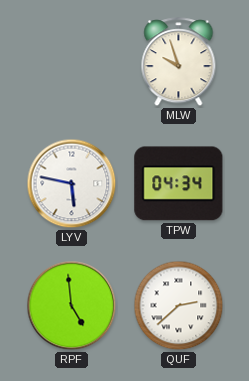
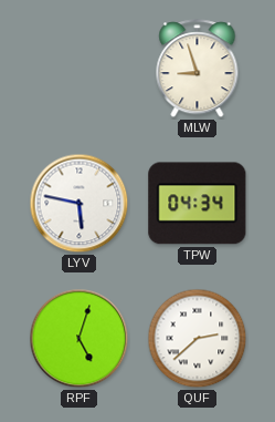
MLW: 9:57 -> 8:57 (198, 69)
RPF: 4:59 -> 5:03 (80, 339)
